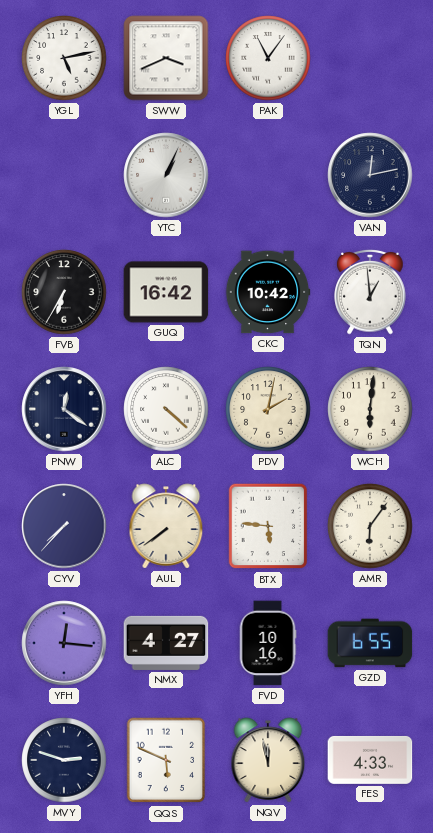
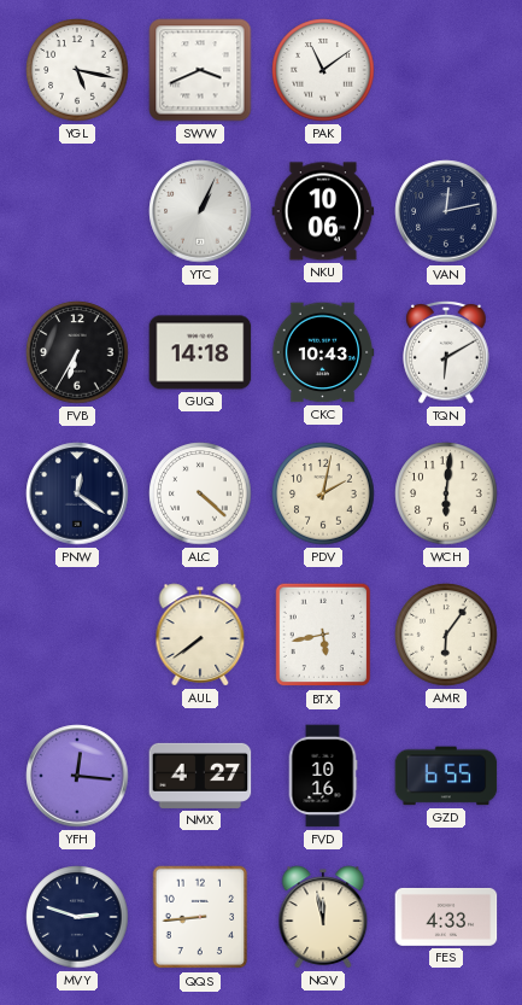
YGL: 5:13 -> 5:17 (77, 70)
PAK: 11:06 -> 11:09 (323, 70)
NKU: none -> 10:06 (323, 211)
GUQ: 16:42 -> 14:18 (200, 352)
CKC: 10:42 -> 10:43 (323, 352)
TQN: 12:59 -> 6:10 (446, 352)
CYV: 7:37 -> none (64, 526)
BTX: 5:46 -> 5:43 (323, 635)
QQS: 5:49 -> 8:44 (200, 917)
